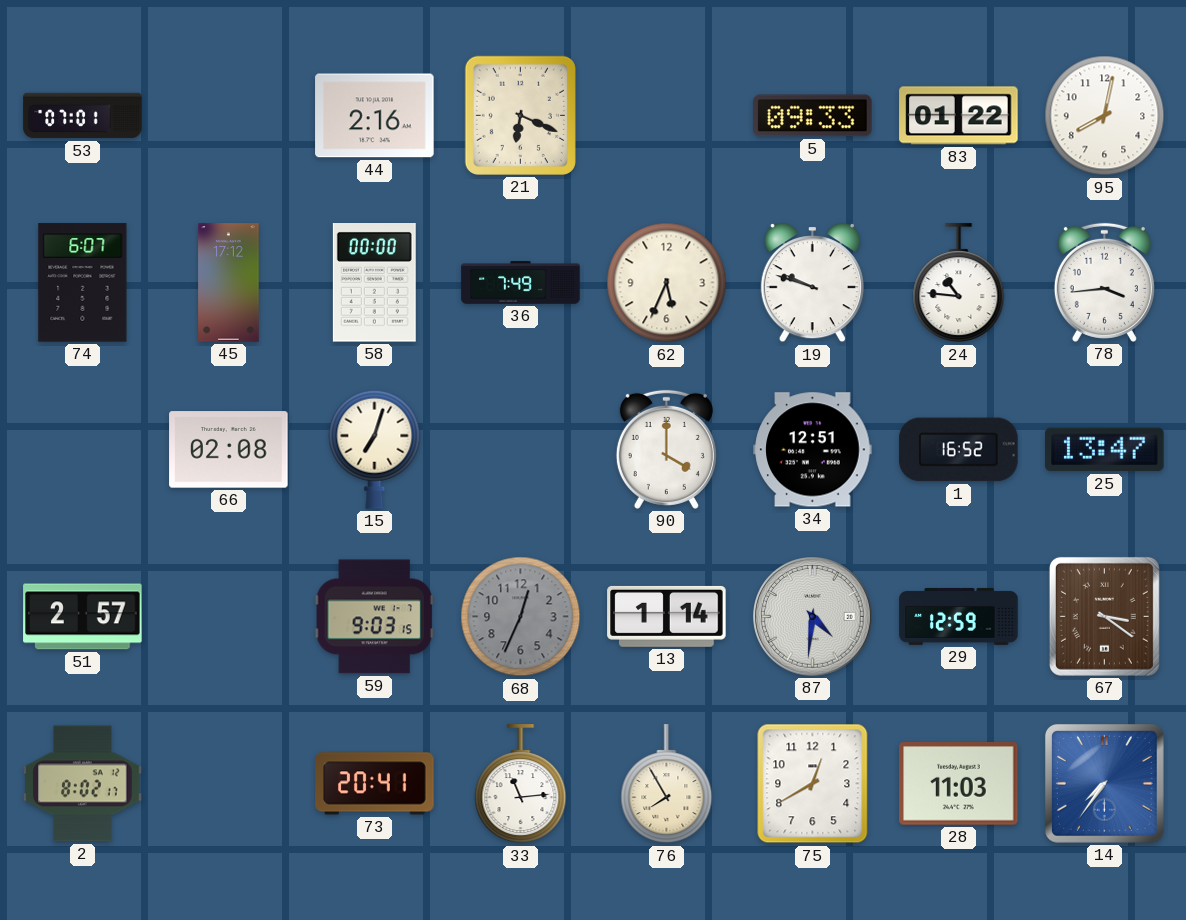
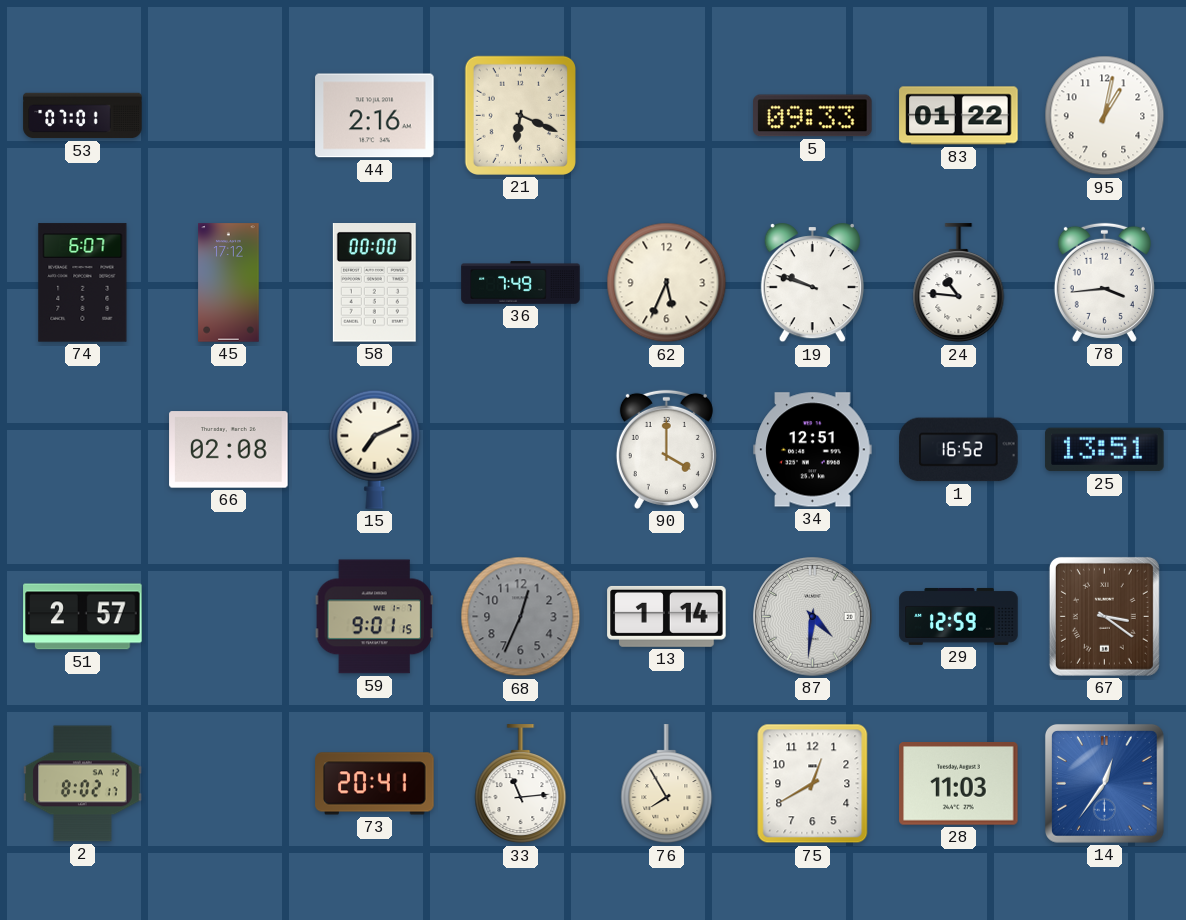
95: 8:02 -> 1:02 (1105, 116)
15: 7:03 -> 7:11 (375, 449)
25: 13:47 -> 13:51 (1105, 450)
59: 9:03 -> 9:01 (374, 617)
14: 7:36 -> 12:36 (1104, 783)
